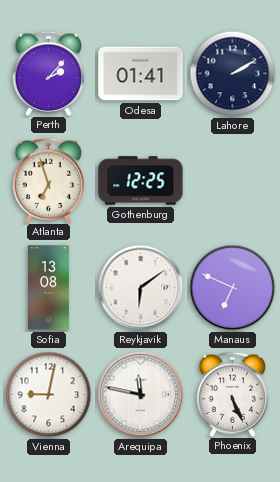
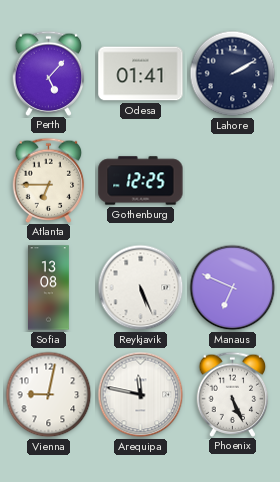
Perth: 2:07 -> 5:07 (49, 73)
Atlanta: 6:57 -> 6:45 (49, 180)
Reykjavik: 6:09 -> 5:26 (141, 288)
